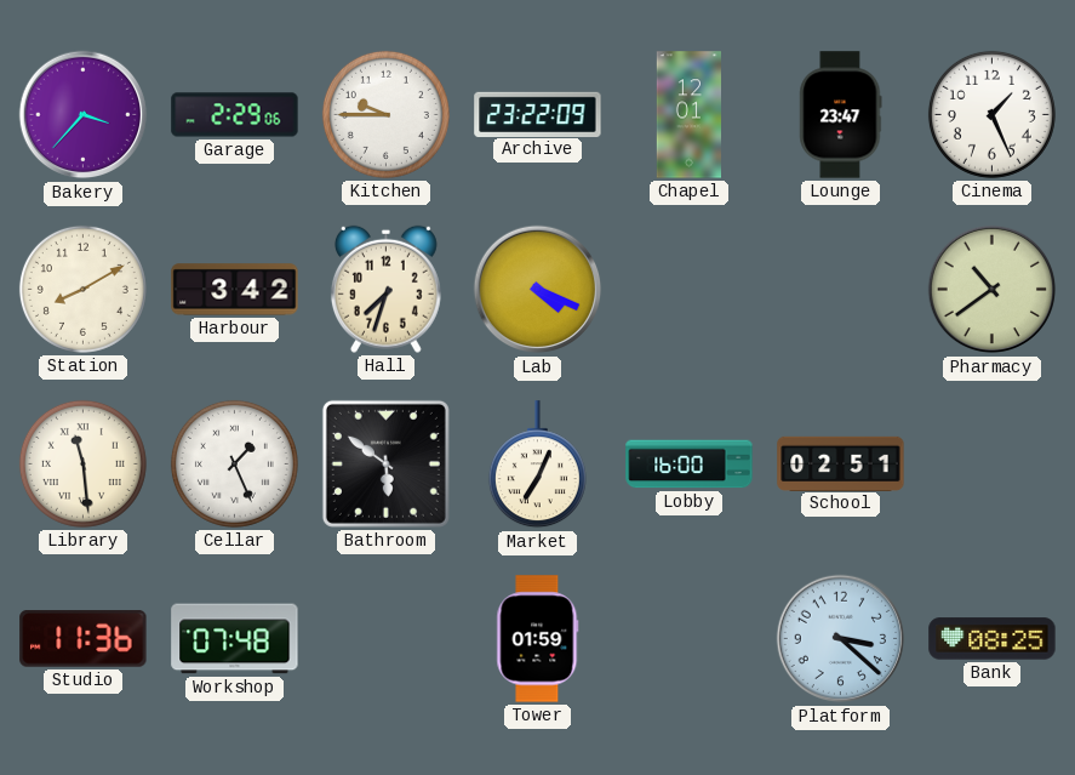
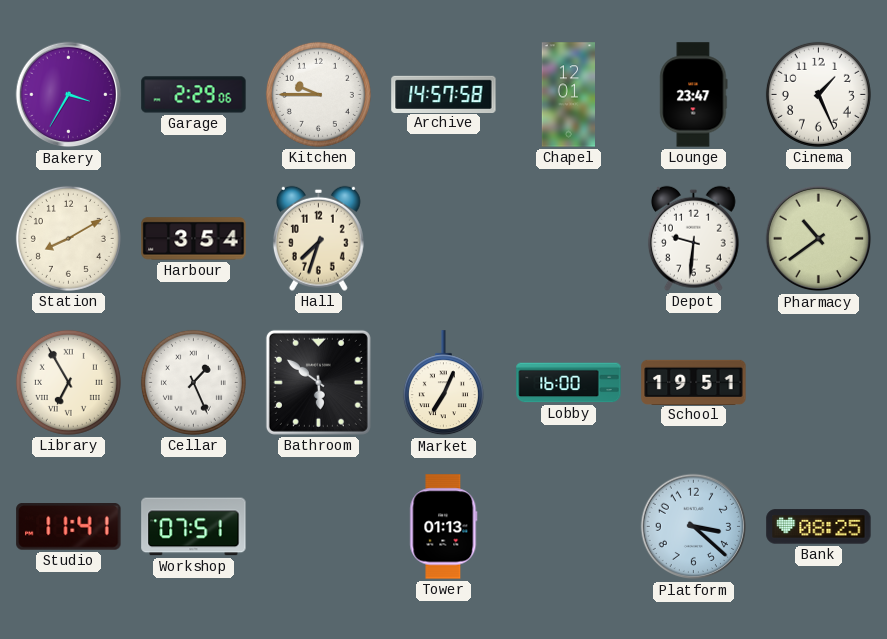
Bakery: 3:37 -> 3:35 (69, 95)
Archive: 23:22 -> 14:57 (444, 94)
Harbour: 3:42 -> 3:54 (194, 239)
Lab: 4:19 -> none (538, 290)
Depot: none -> 9:31 (693, 238)
Library: 11:29 -> 6:55 (68, 382)
School: 02:51 -> 19:51 (694, 382)
Studio: 11:36 -> 11:41 (69, 527)
Workshop: 07:48 -> 07:51 (194, 527)
Tower: 01:59 -> 01:13 (444, 527)
